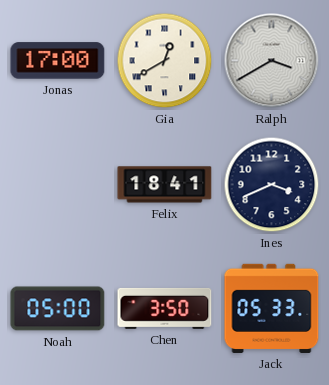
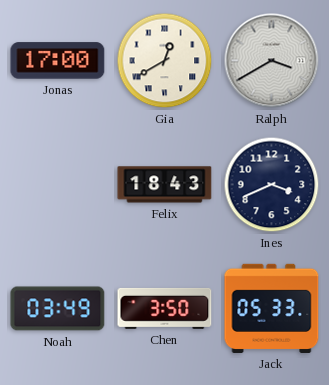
Felix: 18:41 -> 18:43 (165, 185)
Noah: 05:00 -> 03:49 (58, 309)
